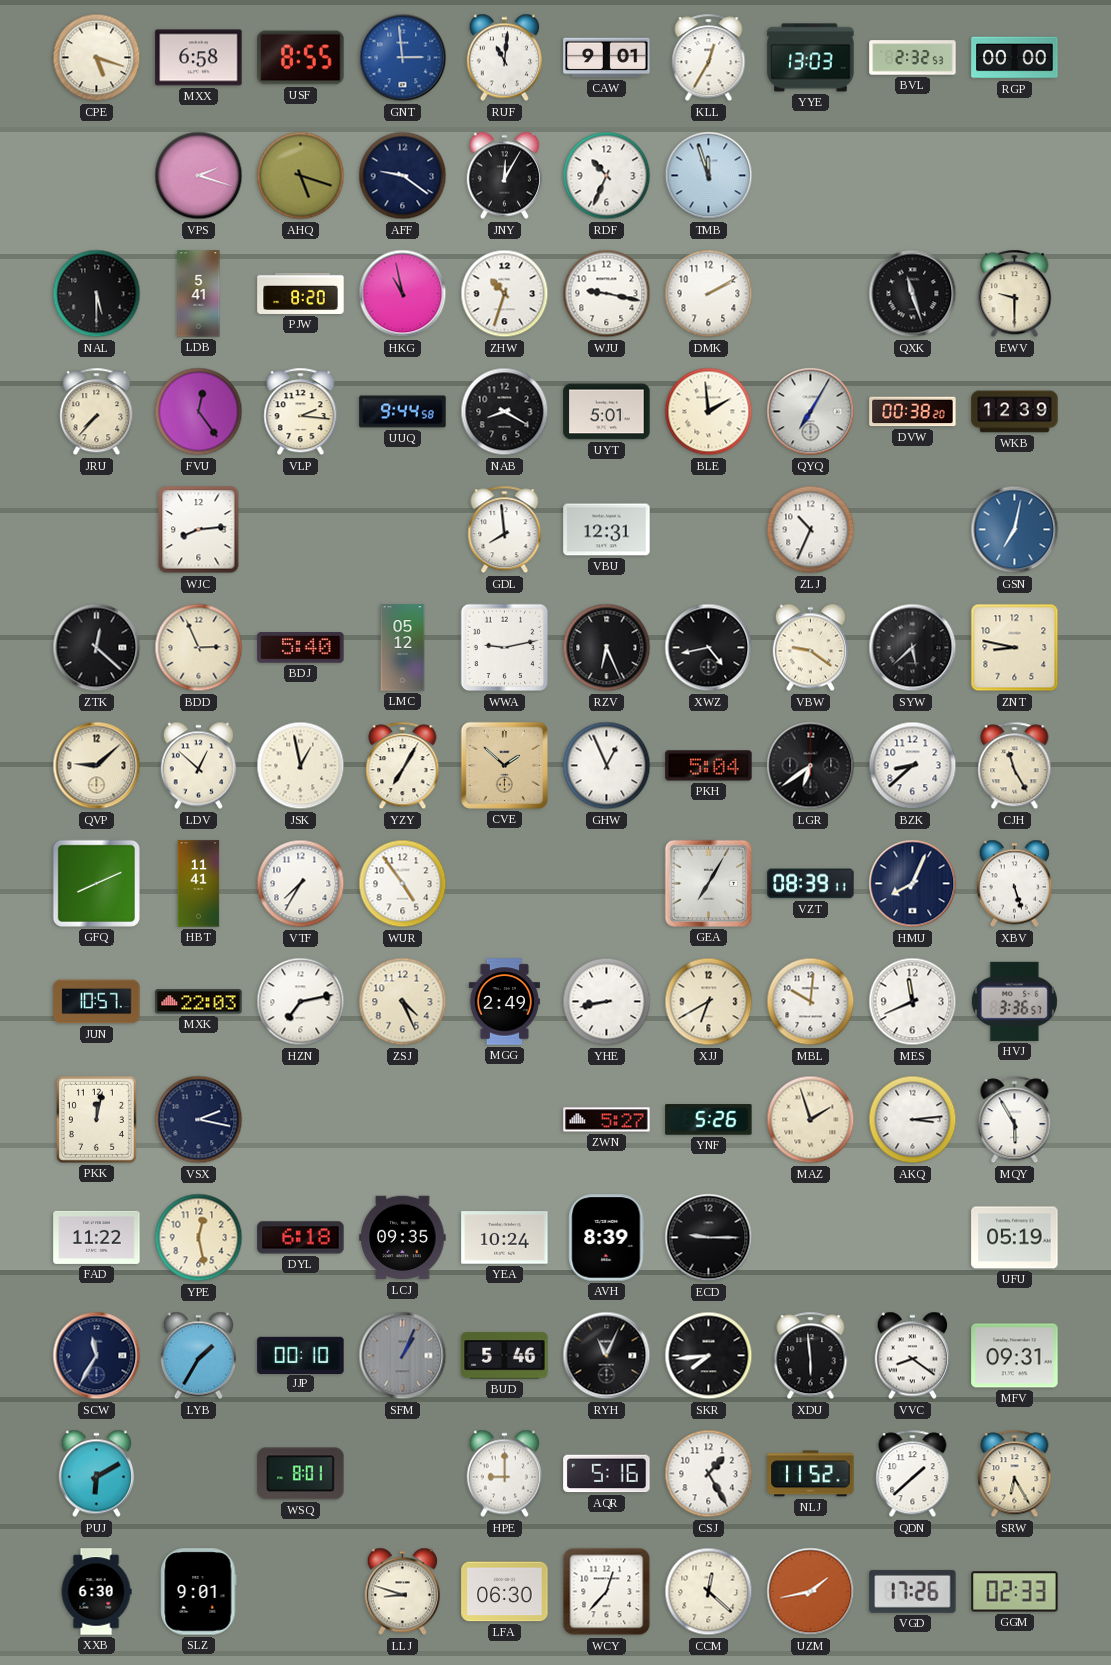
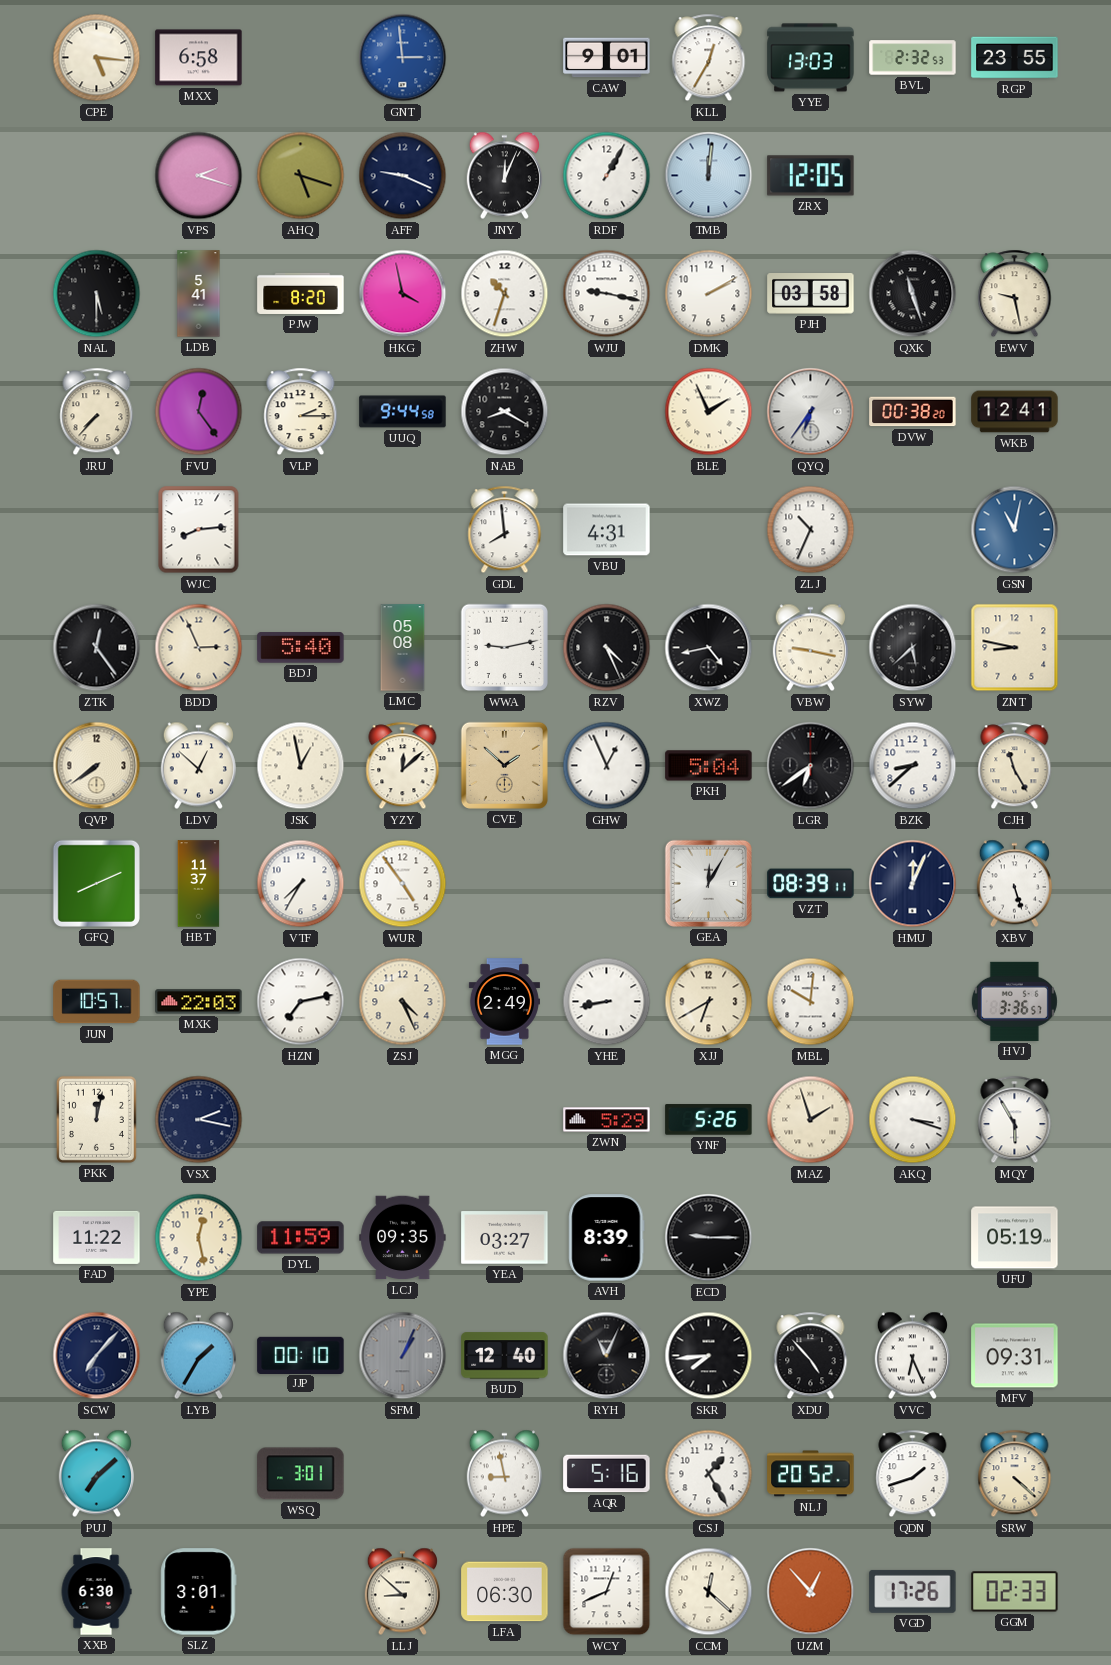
CPE: 5:18 -> 5:16 (97, 58)
USF: 8:55 -> none (301, 58)
RUF: 11:01 -> none (504, 58)
RGP: 00:00 -> 23:55 (1015, 58)
AFF: 9:21 -> 9:19 (403, 176)
JNY: 12:05 -> 12:04 (504, 176)
RDF: 10:34 -> 1:05 (607, 176)
TMB: 11:57 -> 12:01 (709, 176)
ZRX: none -> 12:05 (811, 176)
HKG: 10:58 -> 3:58 (403, 294)
PJH: none -> 03:58 (811, 294)
EWV: 9:30 -> 9:28 (1015, 294)
VLP: 2:16 -> 2:15 (301, 412)
UYT: 5:01 -> none (607, 412)
BLE: 1:59 -> 1:56 (709, 412)
QYQ: 7:05 -> 6:36 (811, 412)
WKB: 12:39 -> 12:41 (1015, 412)
VBU: 12:31 -> 4:31 (607, 530)
GSN: 7:02 -> 11:02 (1015, 530)
ZTK: 12:22 -> 12:24 (97, 648)
LMC: 05:12 -> 05:08 (403, 648)
RZV: 6:26 -> 4:26 (607, 648)
VBW: 9:21 -> 9:17 (810, 648)
QVP: 9:08 -> 7:39 (97, 766)
YZY: 7:05 -> 12:08 (403, 766)
HBT: 11:41 -> 11:37 (199, 884)
GEA: 7:05 -> 12:05 (708, 883)
HMU: 8:04 -> 12:04 (913, 884)
MES: 11:41 -> none (913, 1002)
ZWN: 5:27 -> 5:29 (607, 1120)
AKQ: 3:14 -> 3:18 (913, 1120)
DYL: 6:18 -> 11:59 (301, 1238)
YEA: 10:24 -> 03:27 (505, 1238)
SCW: 11:35 -> 7:07 (97, 1356)
BUD: 5:46 -> 12:40 (505, 1356)
XDU: 5:59 -> 4:53 (811, 1356)
VVC: 8:21 -> 6:26 (912, 1356)
PUJ: 6:10 -> 7:08 (96, 1474)
WSQ: 8:01 -> 3:01 (301, 1474)
HPE: 9:00 -> 8:58 (504, 1474)
NLJ: 11:52 -> 20:52 (811, 1474)
QDN: 1:38 -> 1:42 (913, 1474)
SRW: 6:25 -> 4:22 (1015, 1474)
SLZ: 9:01 -> 3:01 (199, 1592)
LLJ: 8:48 -> 8:52 (402, 1592)
WCY: 12:37 -> 12:41 (607, 1592)
UZM: 1:43 -> 12:53 (811, 1592)
